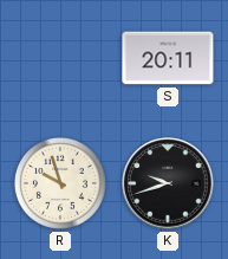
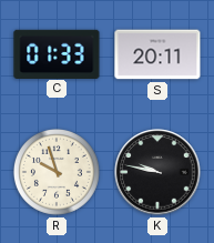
C: none -> 01:33 (57, 53)
K: 9:42 -> 9:47 (157, 172)
